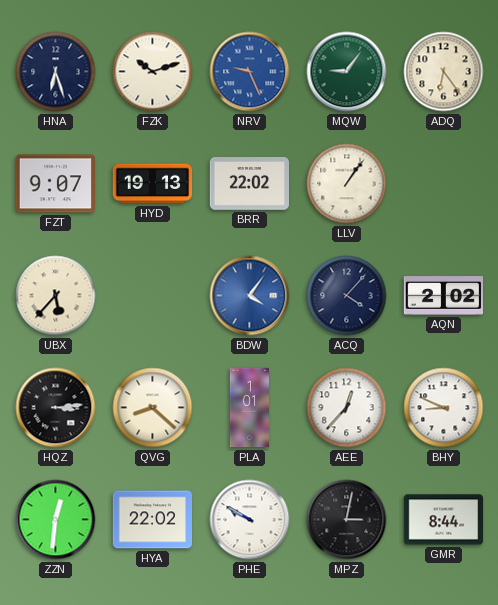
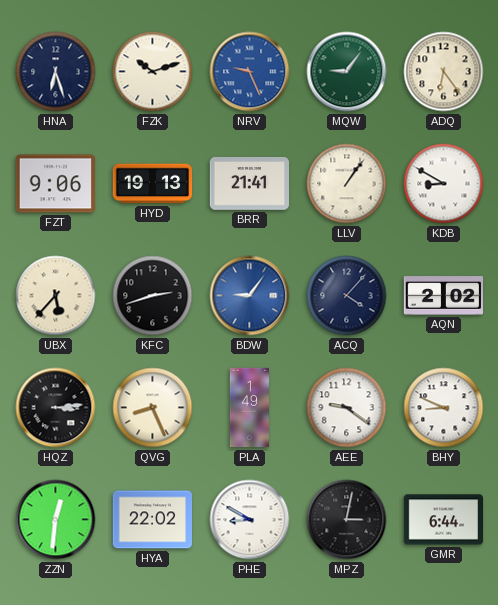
FZT: 9:07 -> 9:06 (55, 184)
BRR: 22:02 -> 21:41 (249, 184)
KDB: none -> 8:50 (444, 184)
KFC: none -> 2:42 (153, 296)
BDW: 4:06 -> 9:06 (250, 296)
QVG: 8:22 -> 8:26 (153, 408)
PLA: 1:01 -> 1:49 (249, 408)
AEE: 12:37 -> 9:21 (347, 408)
PHE: 9:50 -> 8:50 (250, 520)
GMR: 8:44 -> 6:44 (444, 520)
